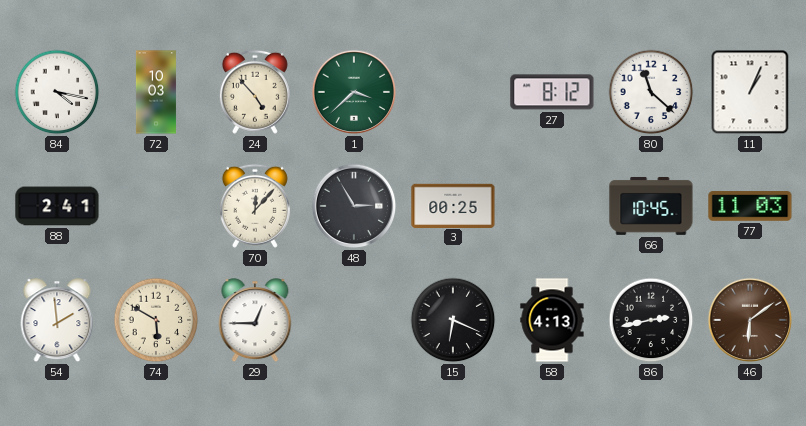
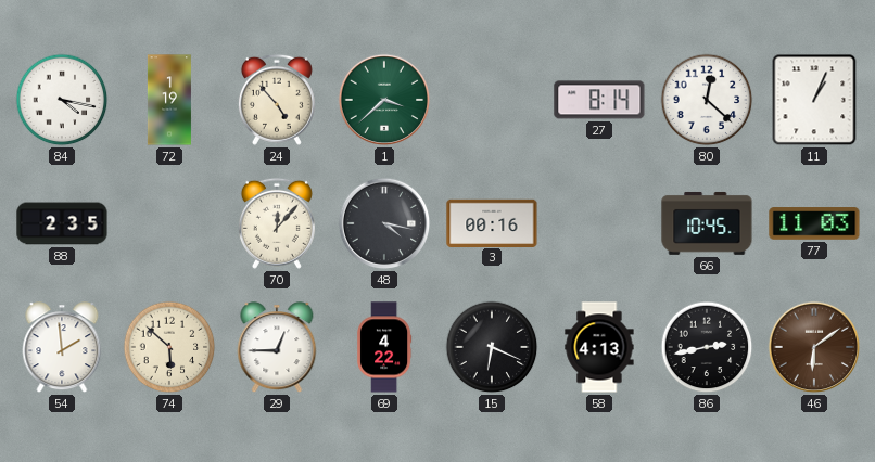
72: 10:03 -> 1:19 (169, 100)
27: 8:12 -> 8:14 (599, 100)
80: 11:22 -> 12:22 (707, 100)
88: 2:41 -> 2:35 (62, 223)
48: 2:55 -> 4:17 (384, 223)
3: 00:25 -> 00:16 (492, 222)
74: 5:50 -> 5:52 (169, 347)
69: none -> 4:22 (385, 347)
